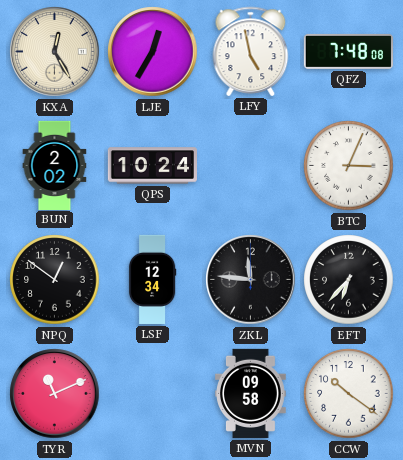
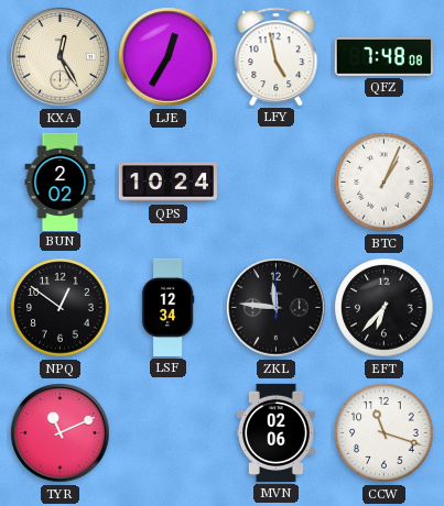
BTC: 3:04 -> 1:04 (385, 183)
MVN: 09:58 -> 02:06 (277, 432)
CCW: 10:21 -> 11:18 (385, 433)
